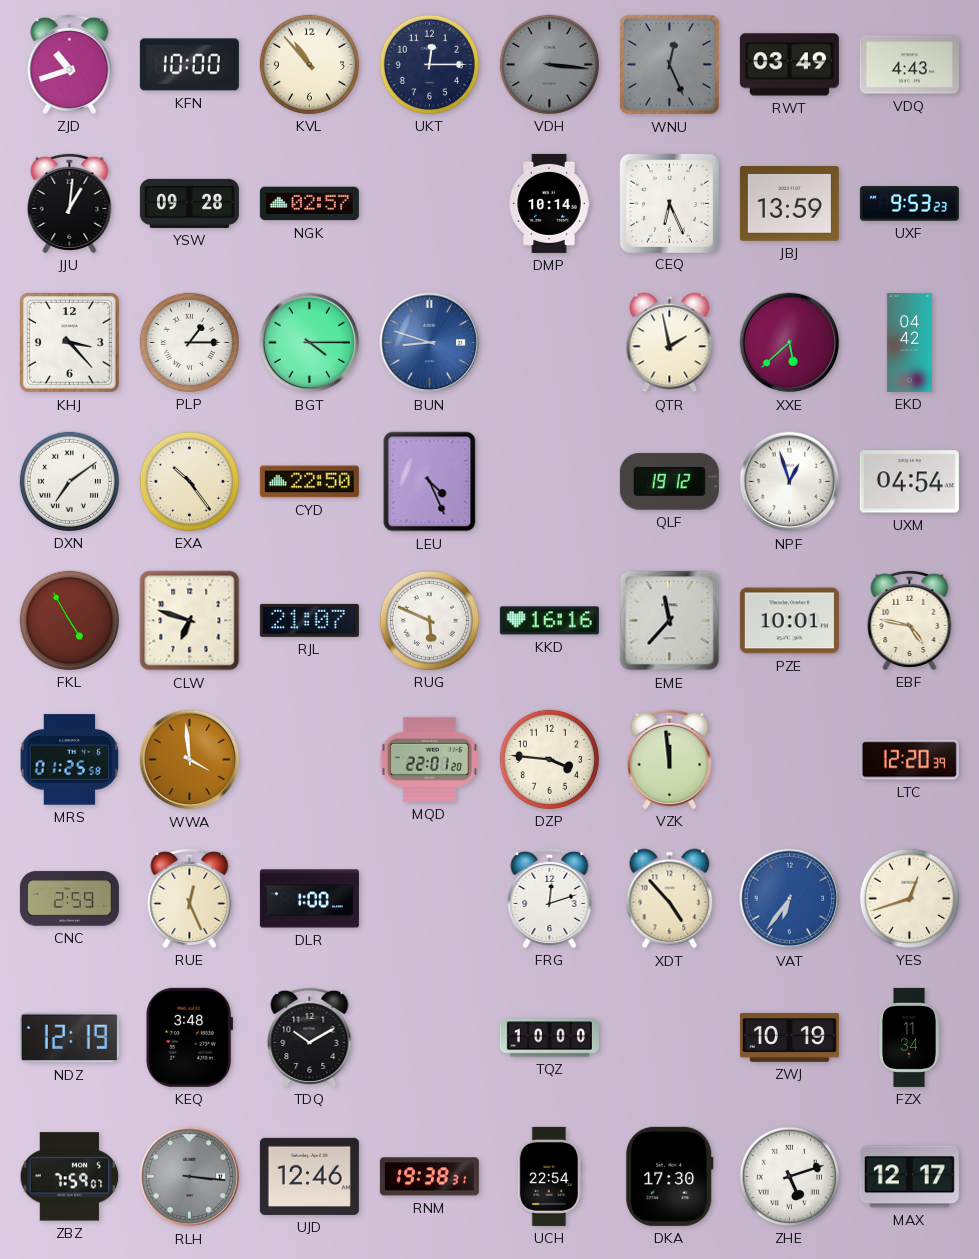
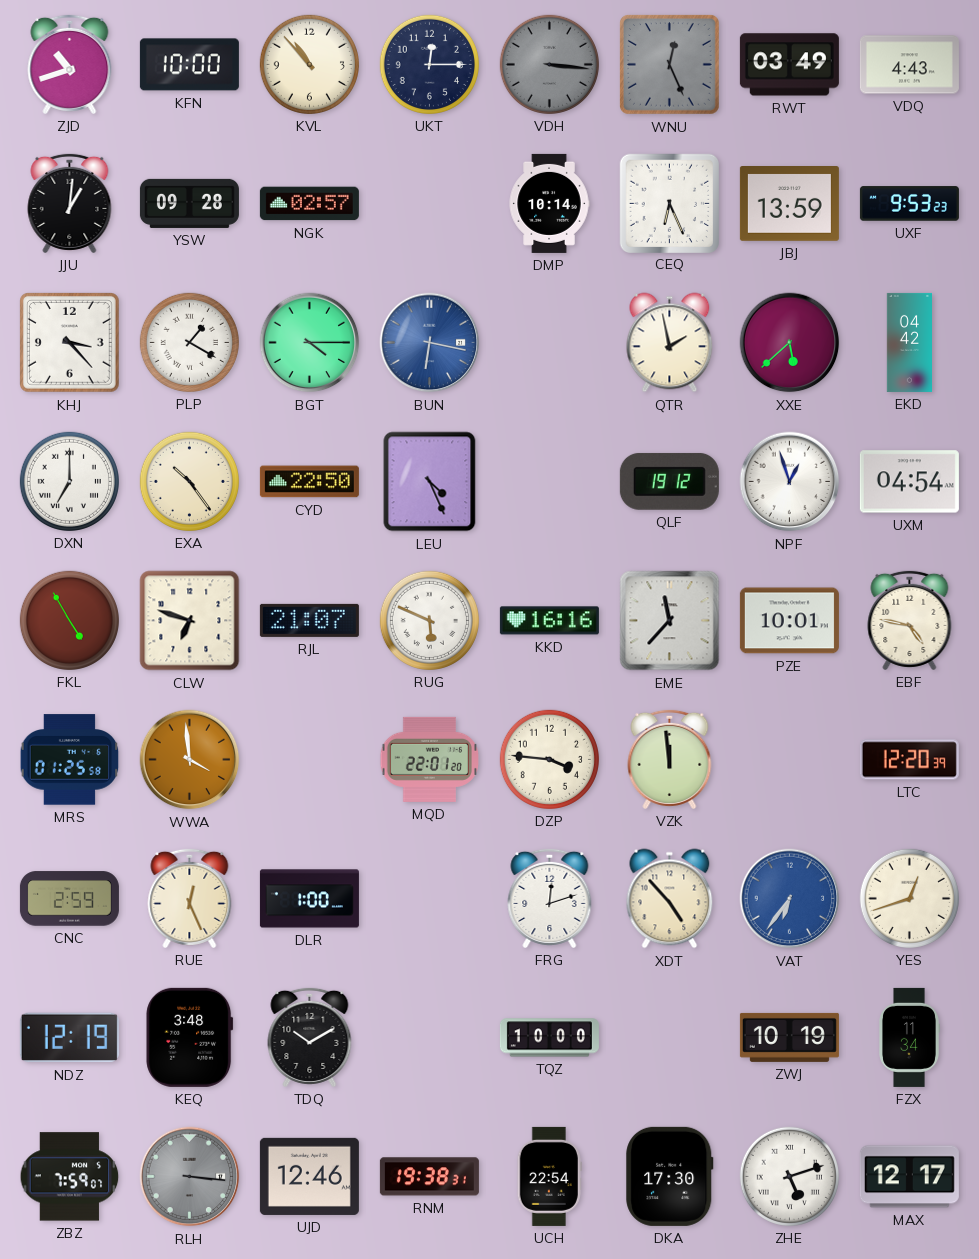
PLP: 1:15 -> 1:20 (189, 342)
BUN: 8:48 -> 6:17 (430, 343)
DXN: 7:09 -> 7:00 (69, 481)
